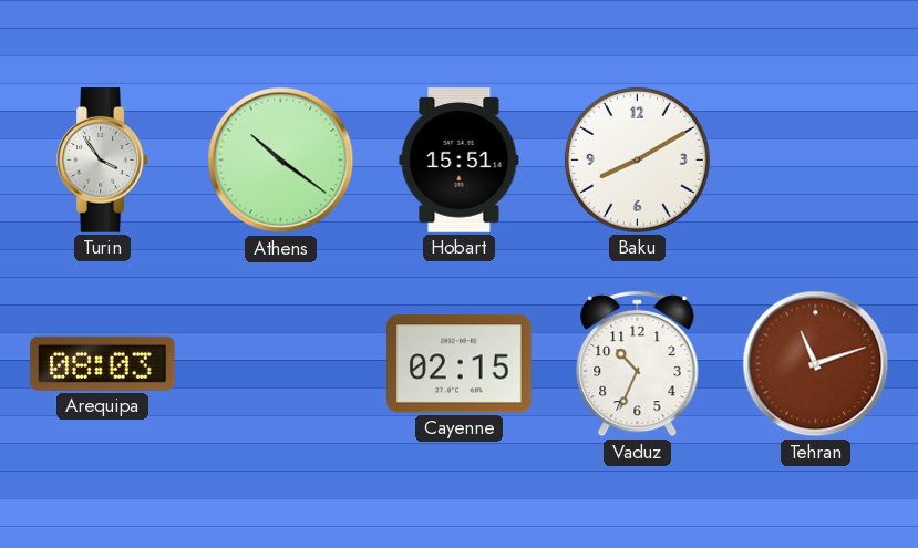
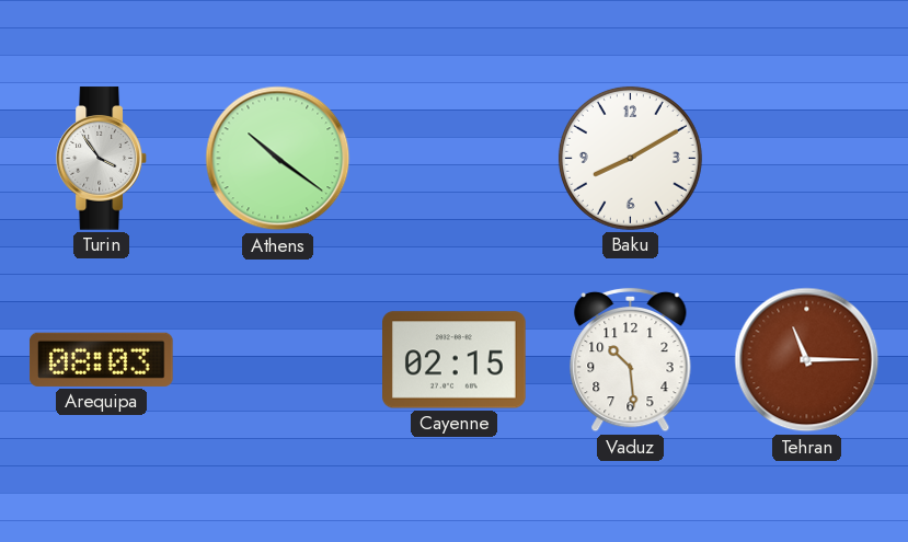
Hobart: 15:51 -> none (460, 161)
Vaduz: 10:34 -> 10:29 (631, 360)
Tehran: 11:12 -> 11:15 (807, 360)
